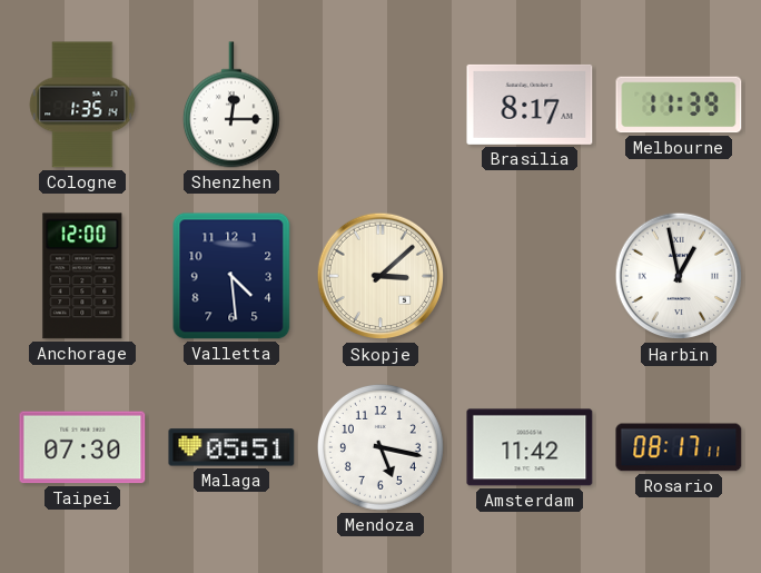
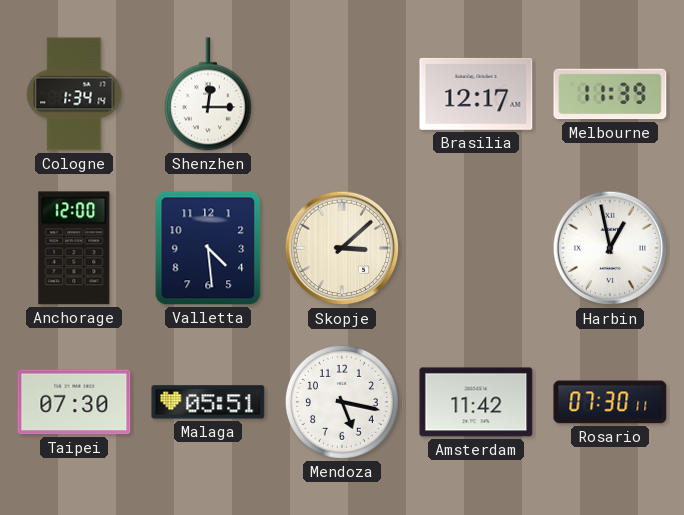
Cologne: 1:35 -> 1:34 (74, 94)
Brasilia: 8:17 -> 12:17 (476, 94)
Rosario: 08:17 -> 07:30 (610, 402)
